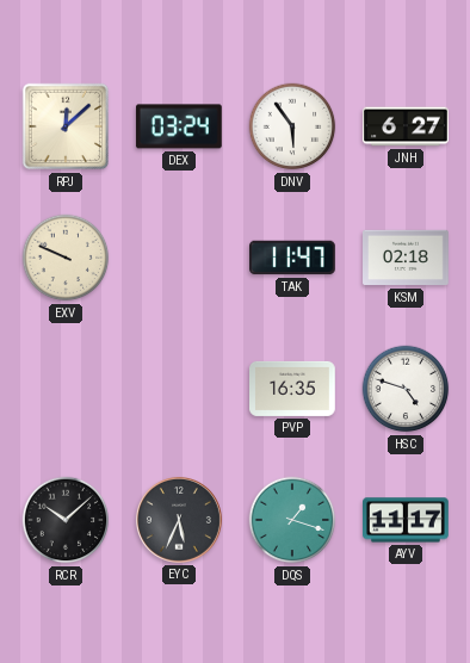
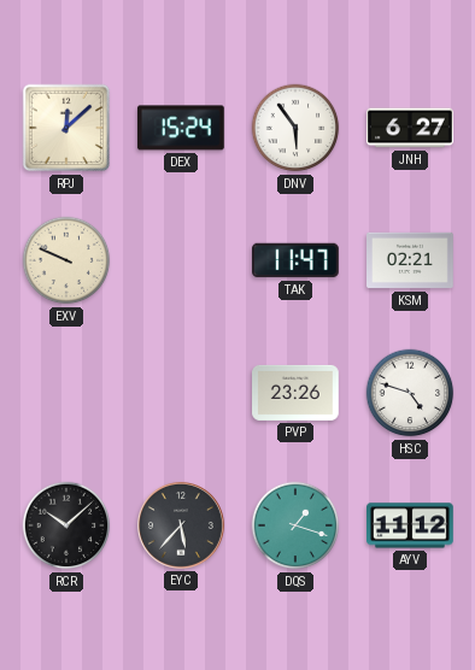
DEX: 03:24 -> 15:24 (181, 128)
KSM: 02:18 -> 02:21 (411, 260)
PVP: 16:35 -> 23:26 (297, 393)
EYC: 5:34 -> 5:37 (181, 525)
AYV: 11:17 -> 11:12 (411, 525)
